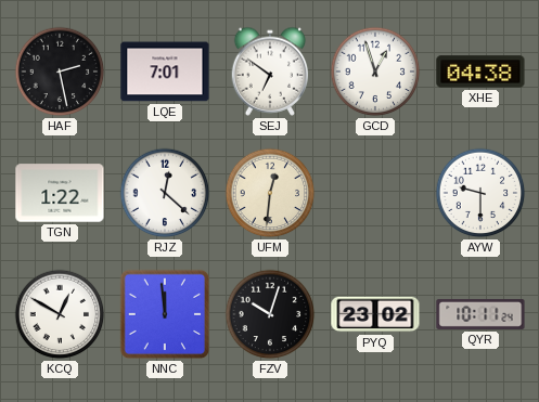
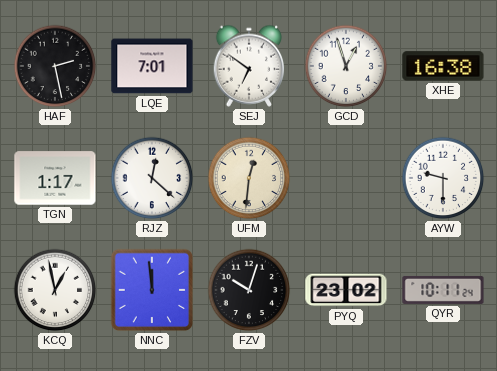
XHE: 04:38 -> 16:38 (443, 66)
TGN: 1:22 -> 1:17 (55, 178)
KCQ: 12:50 -> 12:58 (55, 290)
